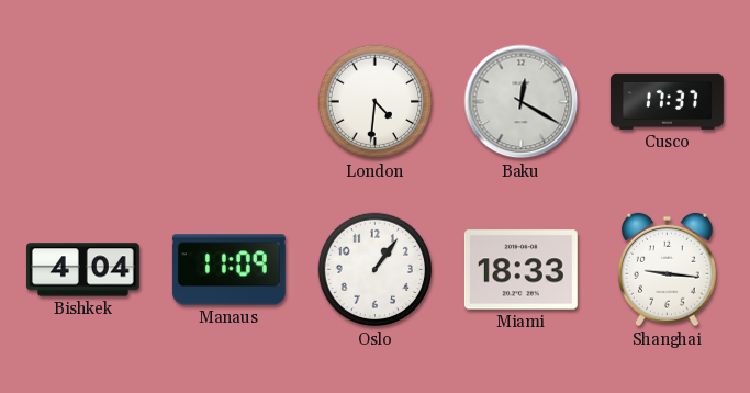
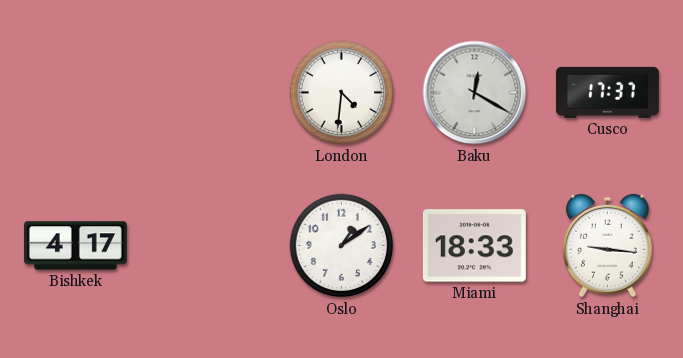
Bishkek: 4:04 -> 4:17 (75, 246)
Manaus: 11:09 -> none (228, 270)
Oslo: 1:06 -> 1:09 (342, 246)
